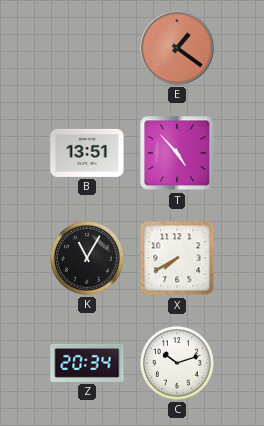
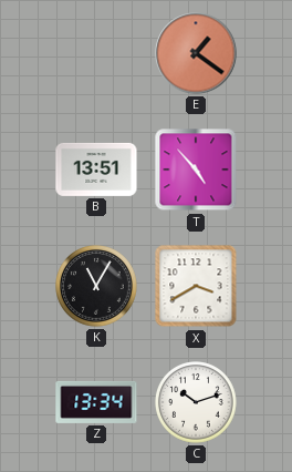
X: 7:40 -> 3:40 (196, 286)
Z: 20:34 -> 13:34 (96, 402)
